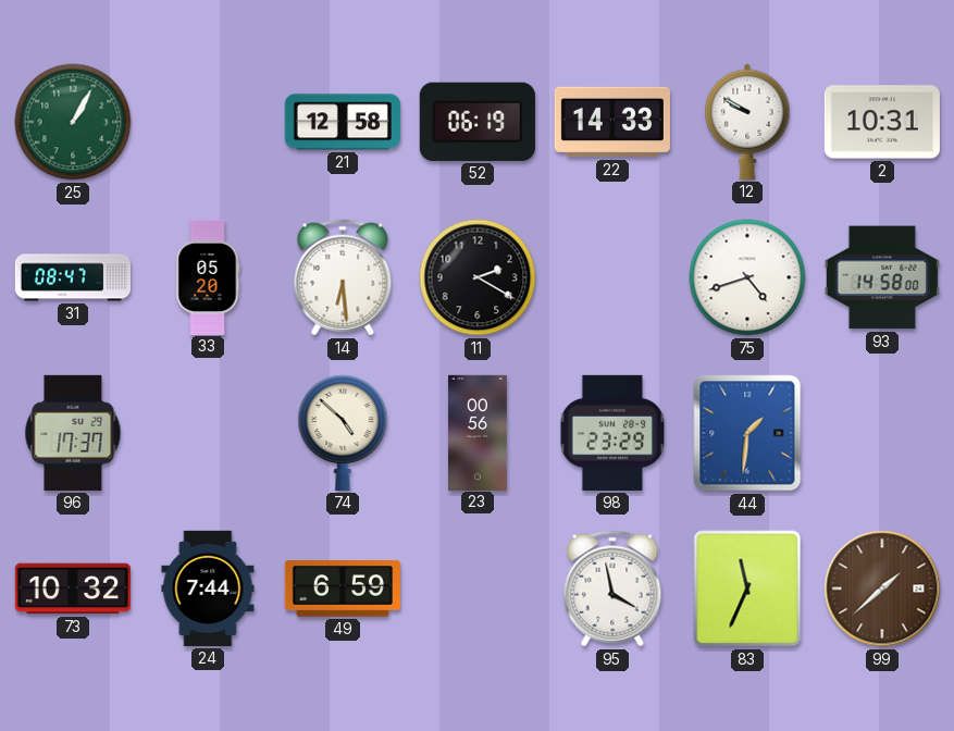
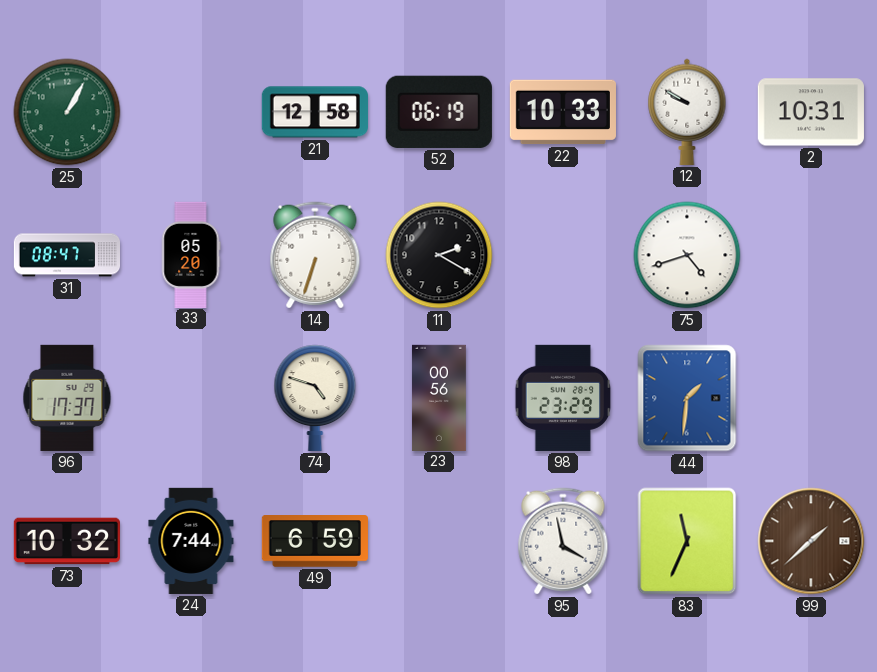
22: 14:33 -> 10:33 (563, 112)
14: 6:29 -> 6:33 (315, 255)
93: 14:58 -> none (882, 277)
74: 4:52 -> 4:48 (315, 398)
